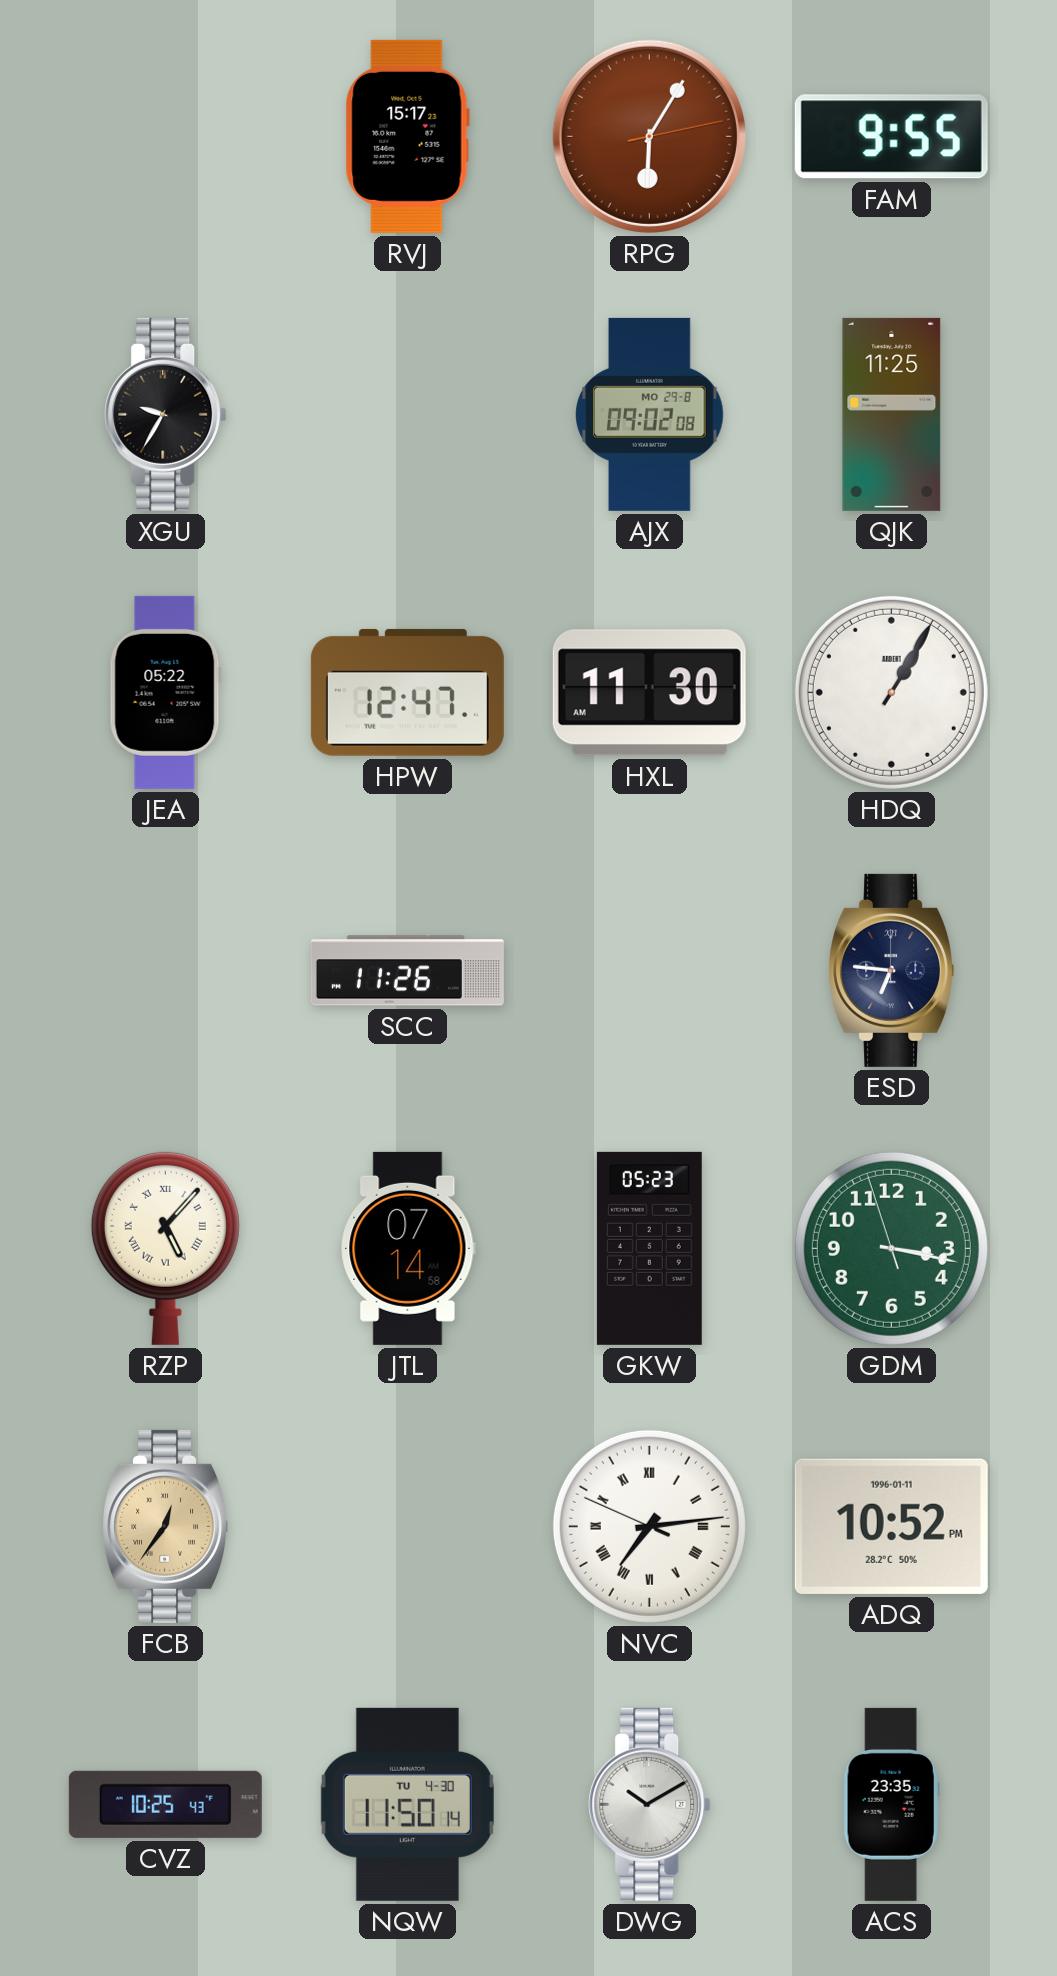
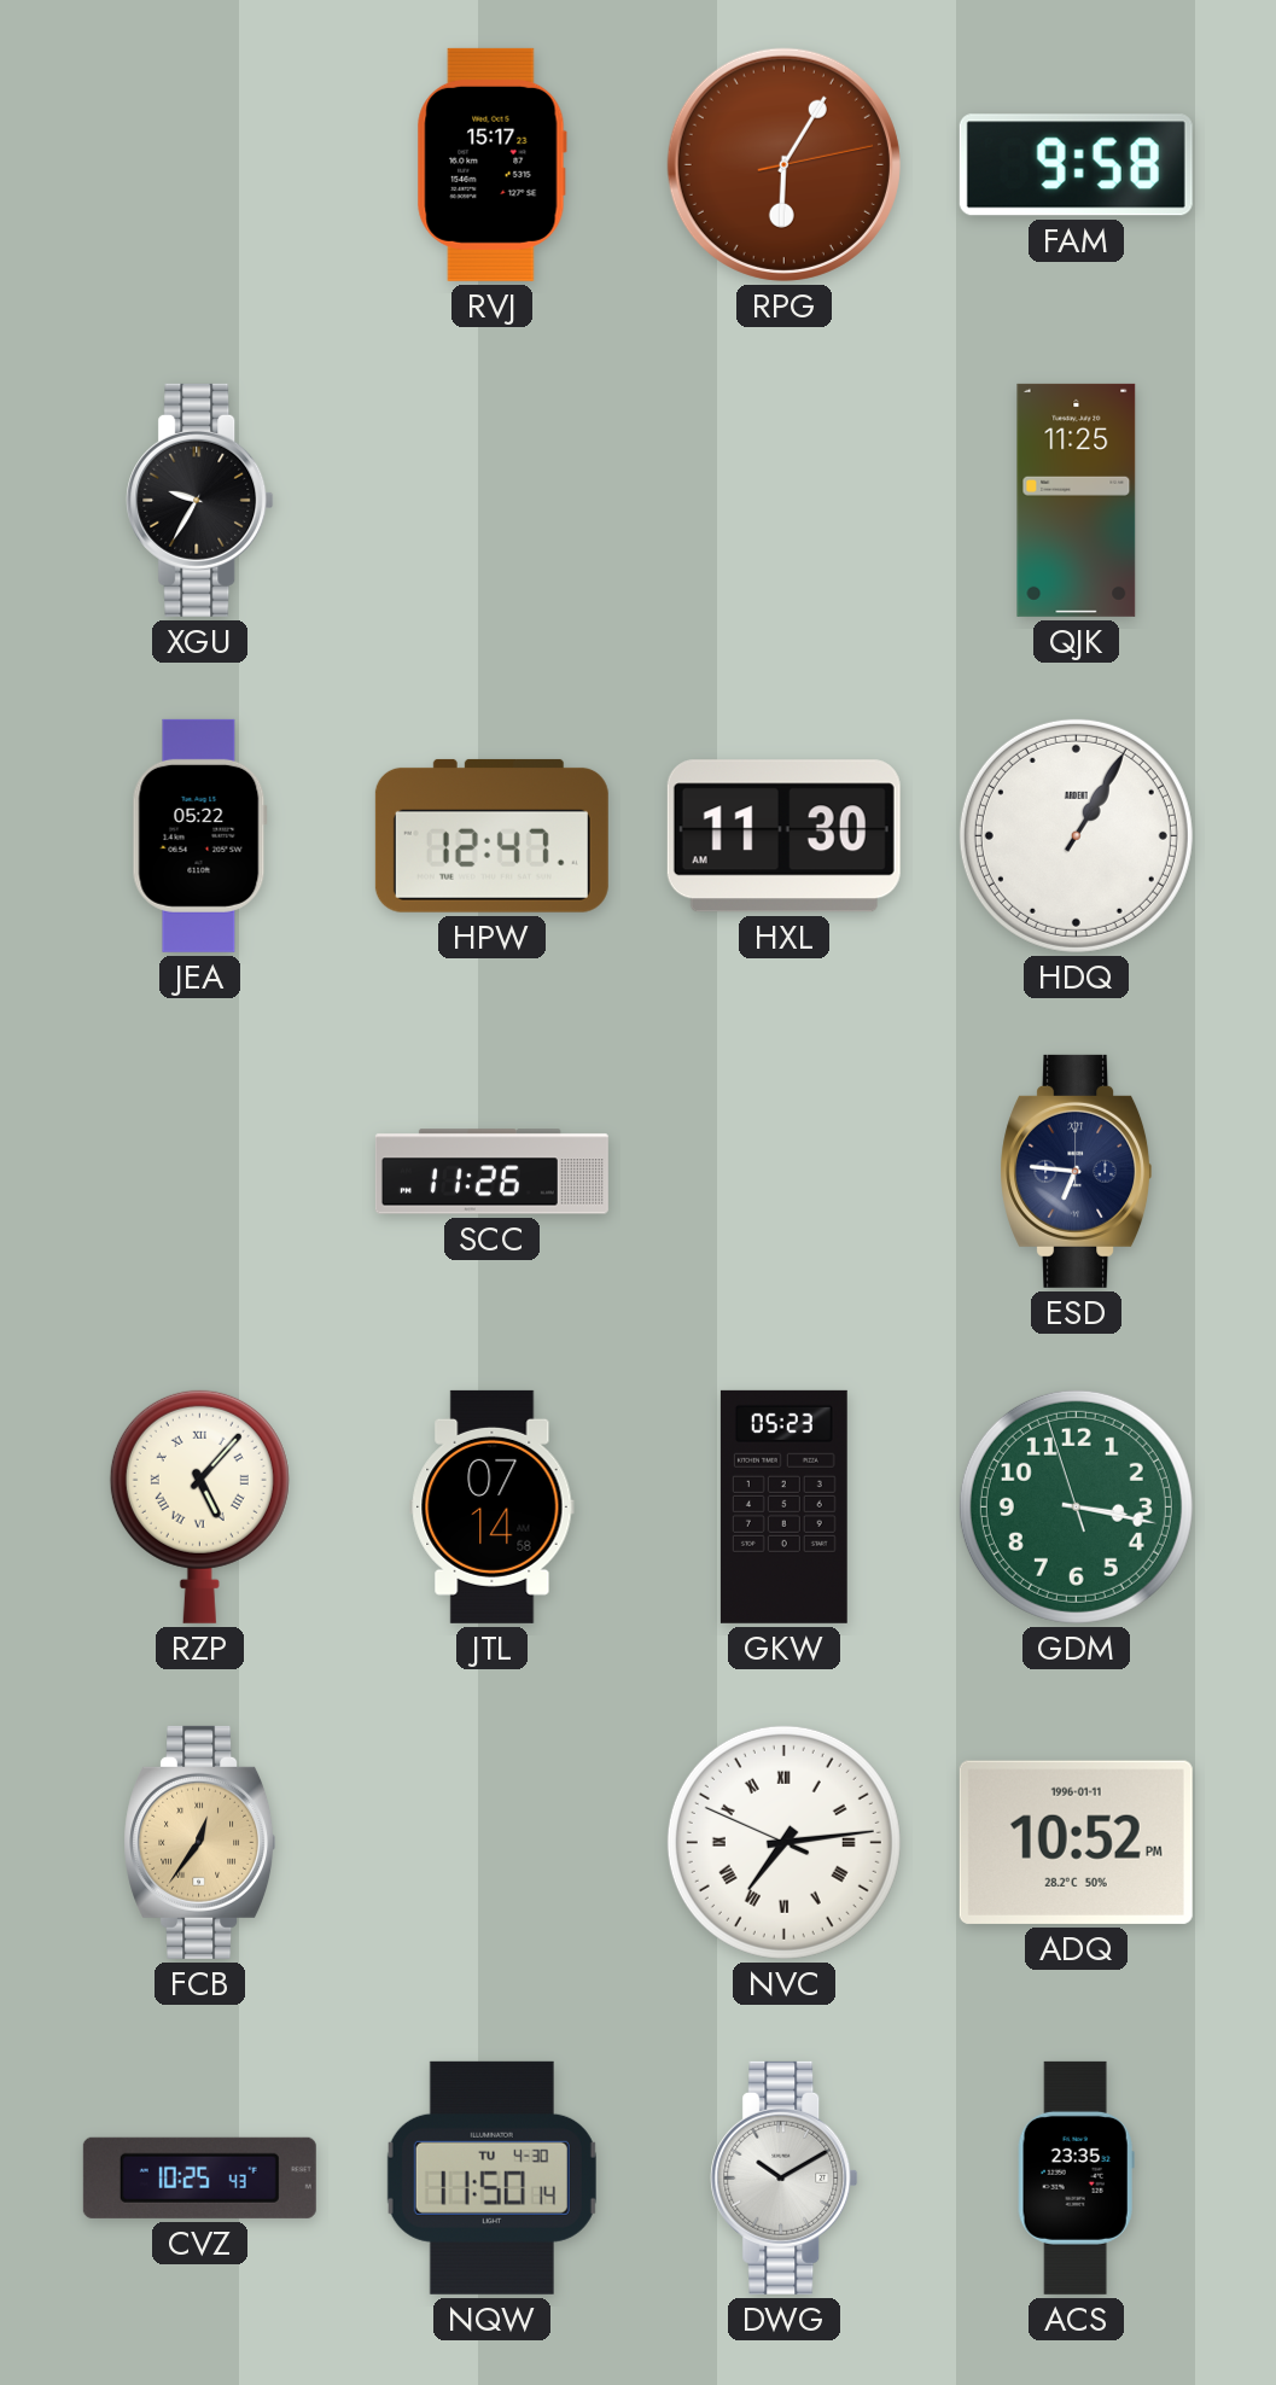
FAM: 9:55 -> 9:58 (1076, 165)
AJX: 09:02 -> none (650, 414)
